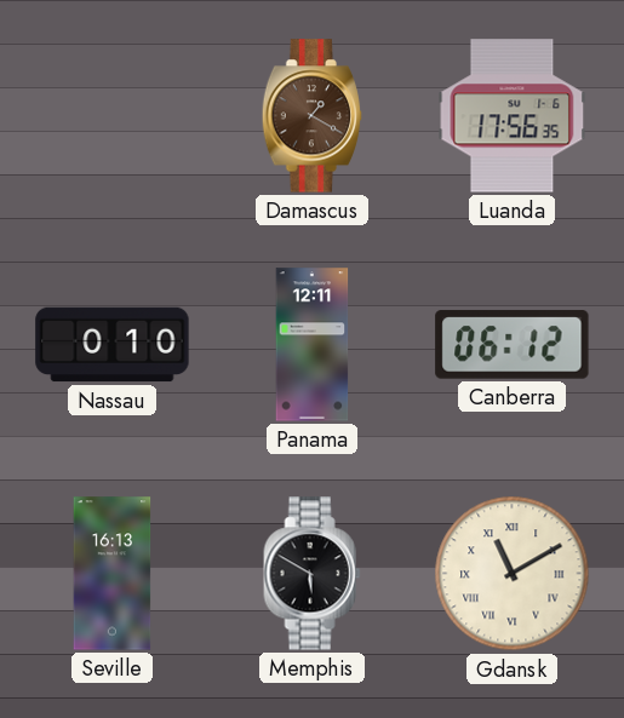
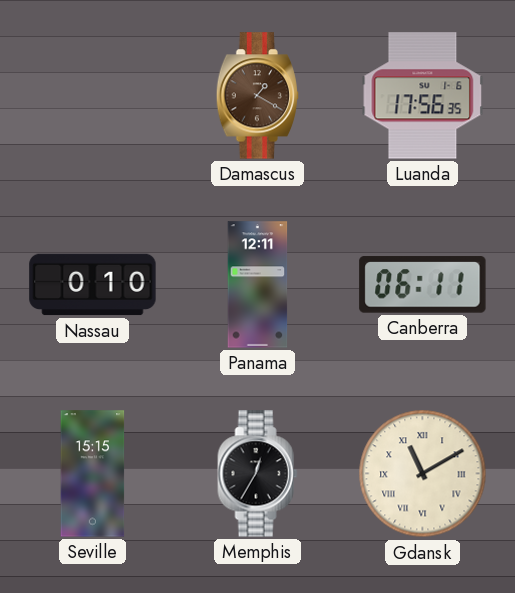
Canberra: 06:12 -> 06:11 (423, 285)
Seville: 16:13 -> 15:15 (93, 474)
Memphis: 5:50 -> 12:35 (258, 474)
